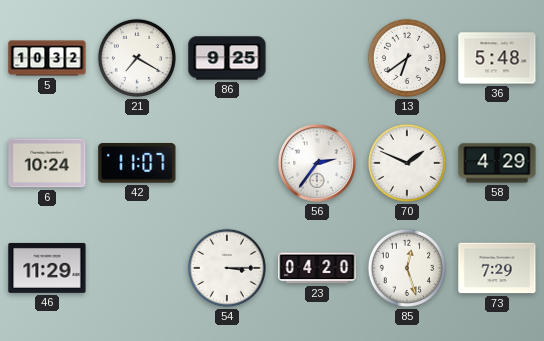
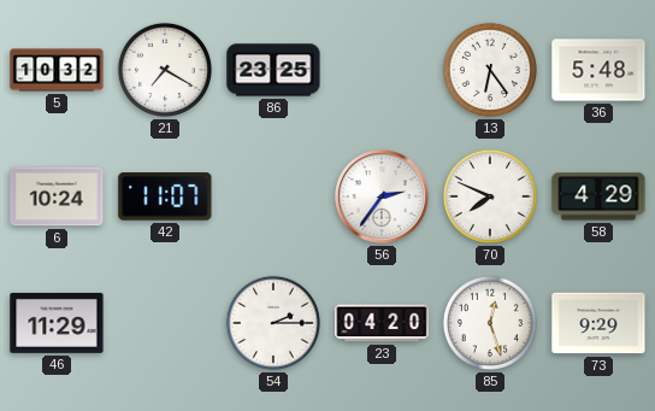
86: 9:25 -> 23:25 (273, 70)
13: 6:39 -> 6:24 (490, 70)
70: 1:49 -> 7:49 (490, 196)
54: 3:15 -> 2:15 (273, 323)
73: 7:29 -> 9:29 (598, 323)
